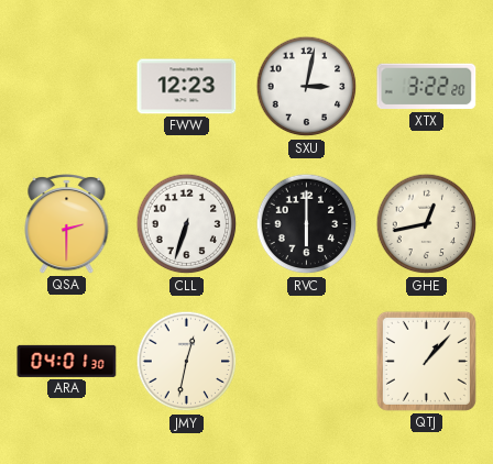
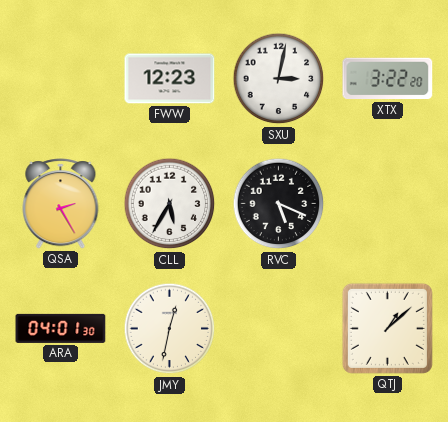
QSA: 2:30 -> 2:25 (61, 204)
CLL: 6:33 -> 5:35 (170, 204)
RVC: 6:00 -> 5:19 (279, 204)
GHE: 12:43 -> none (427, 224)
QTJ: 1:07 -> 1:08 (387, 328)
